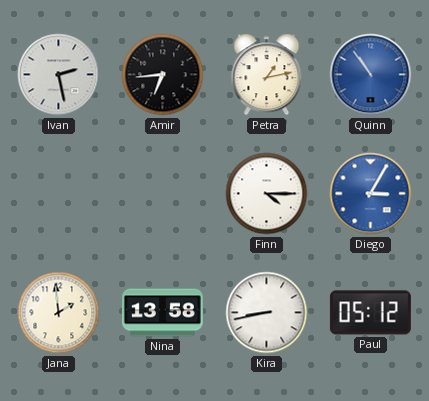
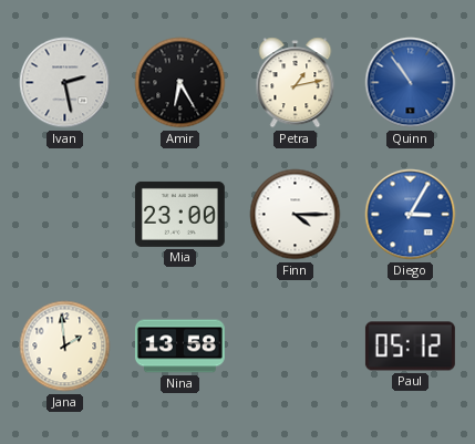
Amir: 6:44 -> 6:25 (180, 83)
Mia: none -> 23:00 (179, 214)
Kira: 8:43 -> none (267, 313)
